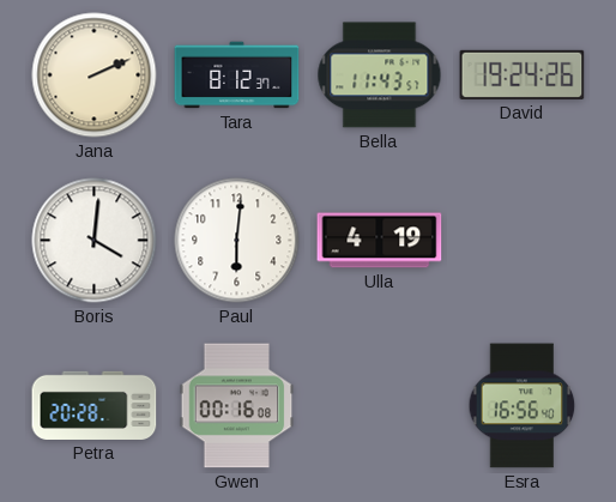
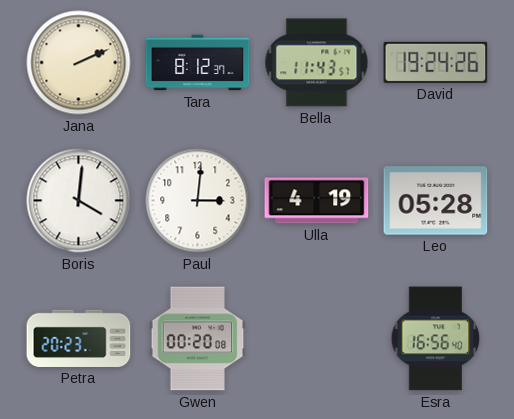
Paul: 6:01 -> 3:01 (198, 201)
Leo: none -> 05:28 (436, 201)
Petra: 20:28 -> 20:23 (79, 338)
Gwen: 00:16 -> 00:20 (198, 339)
